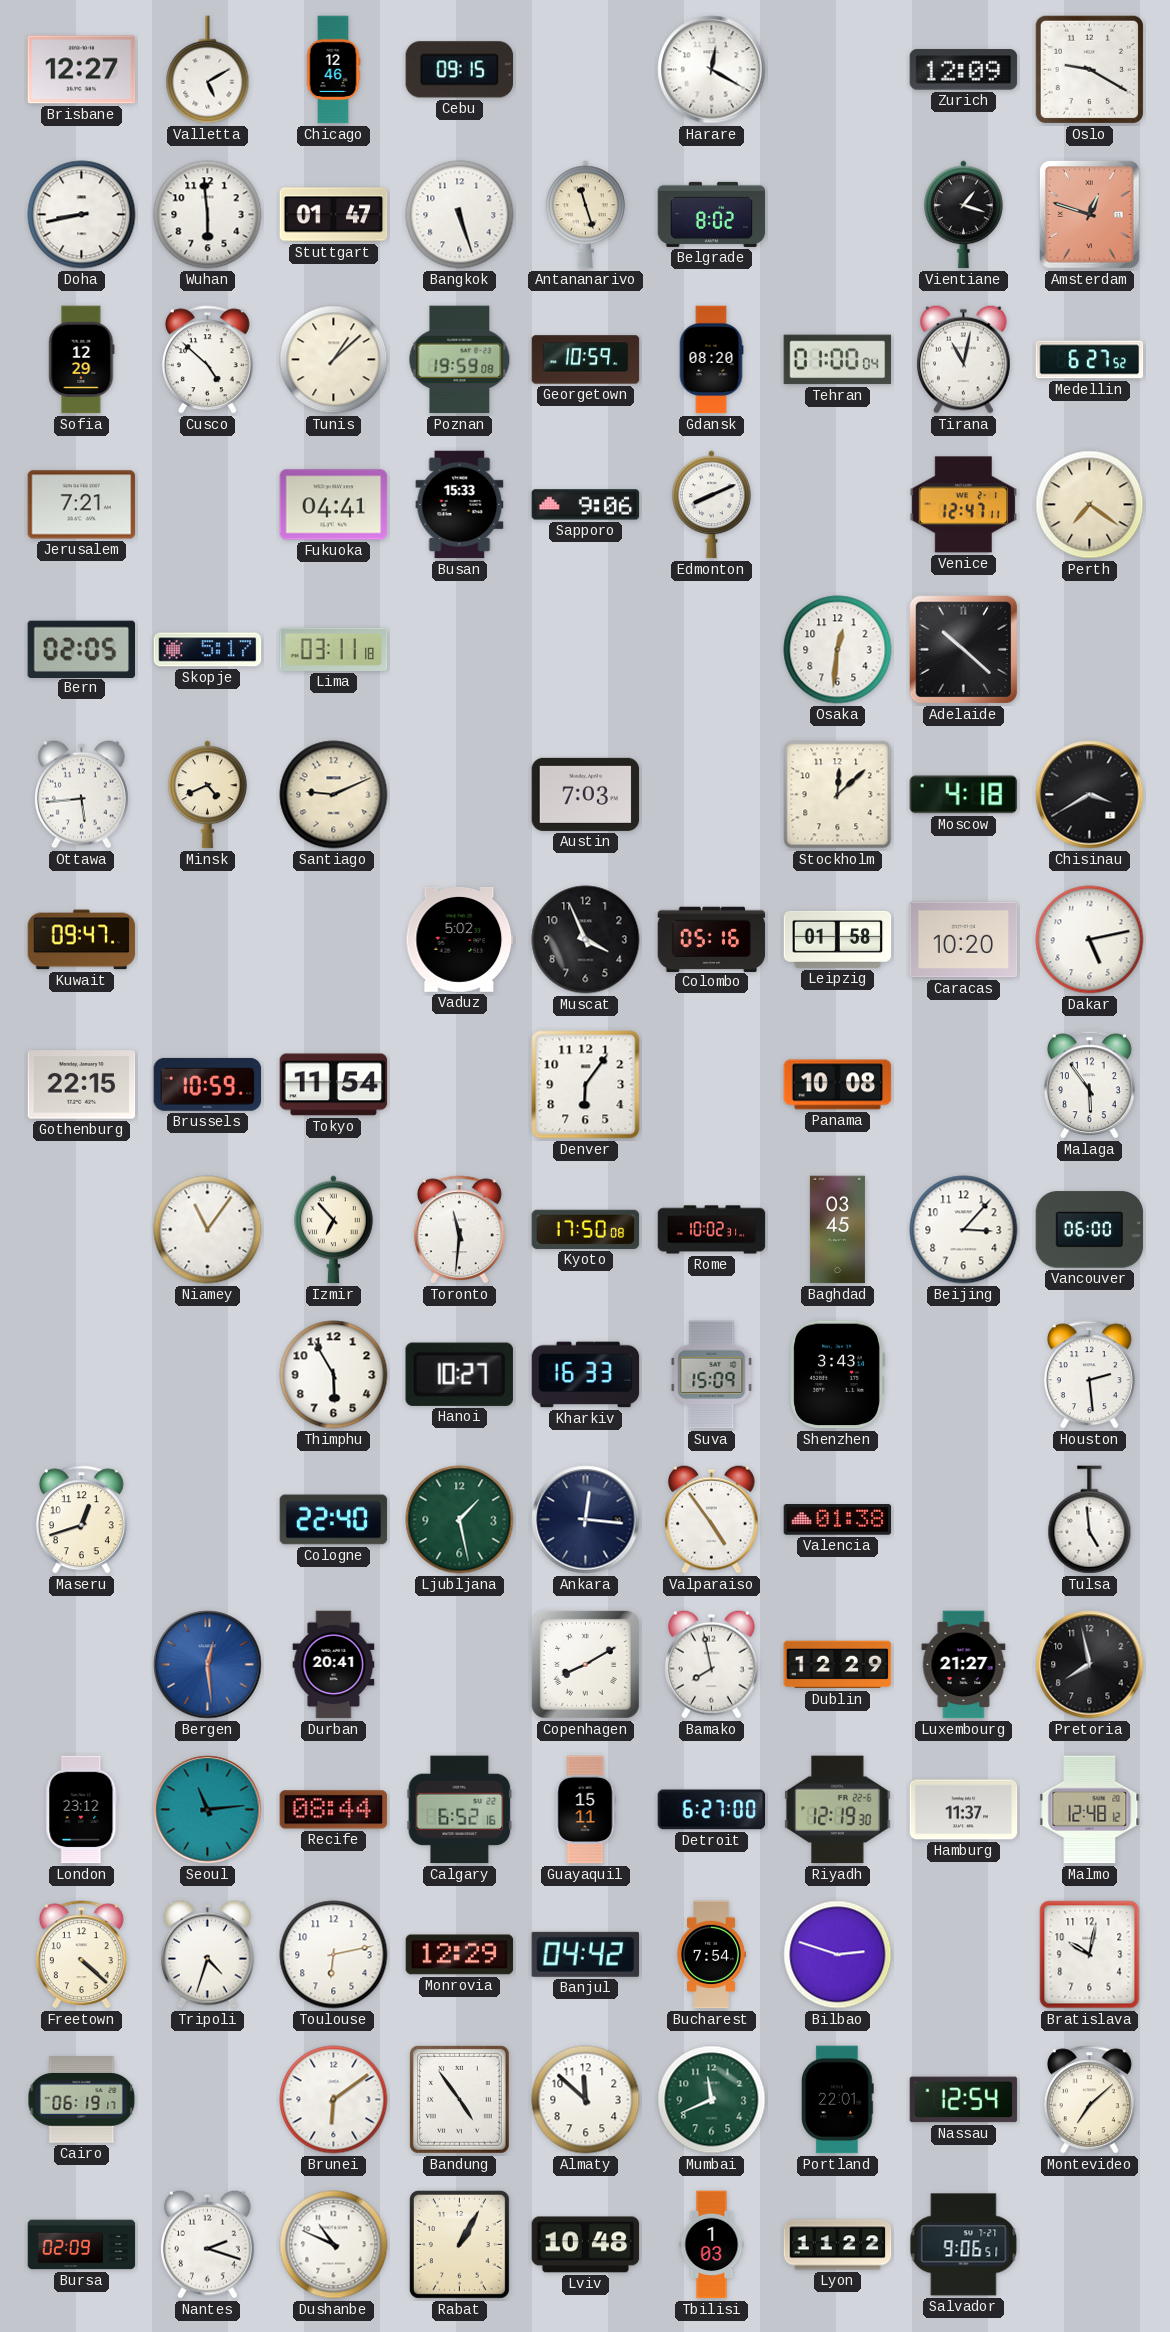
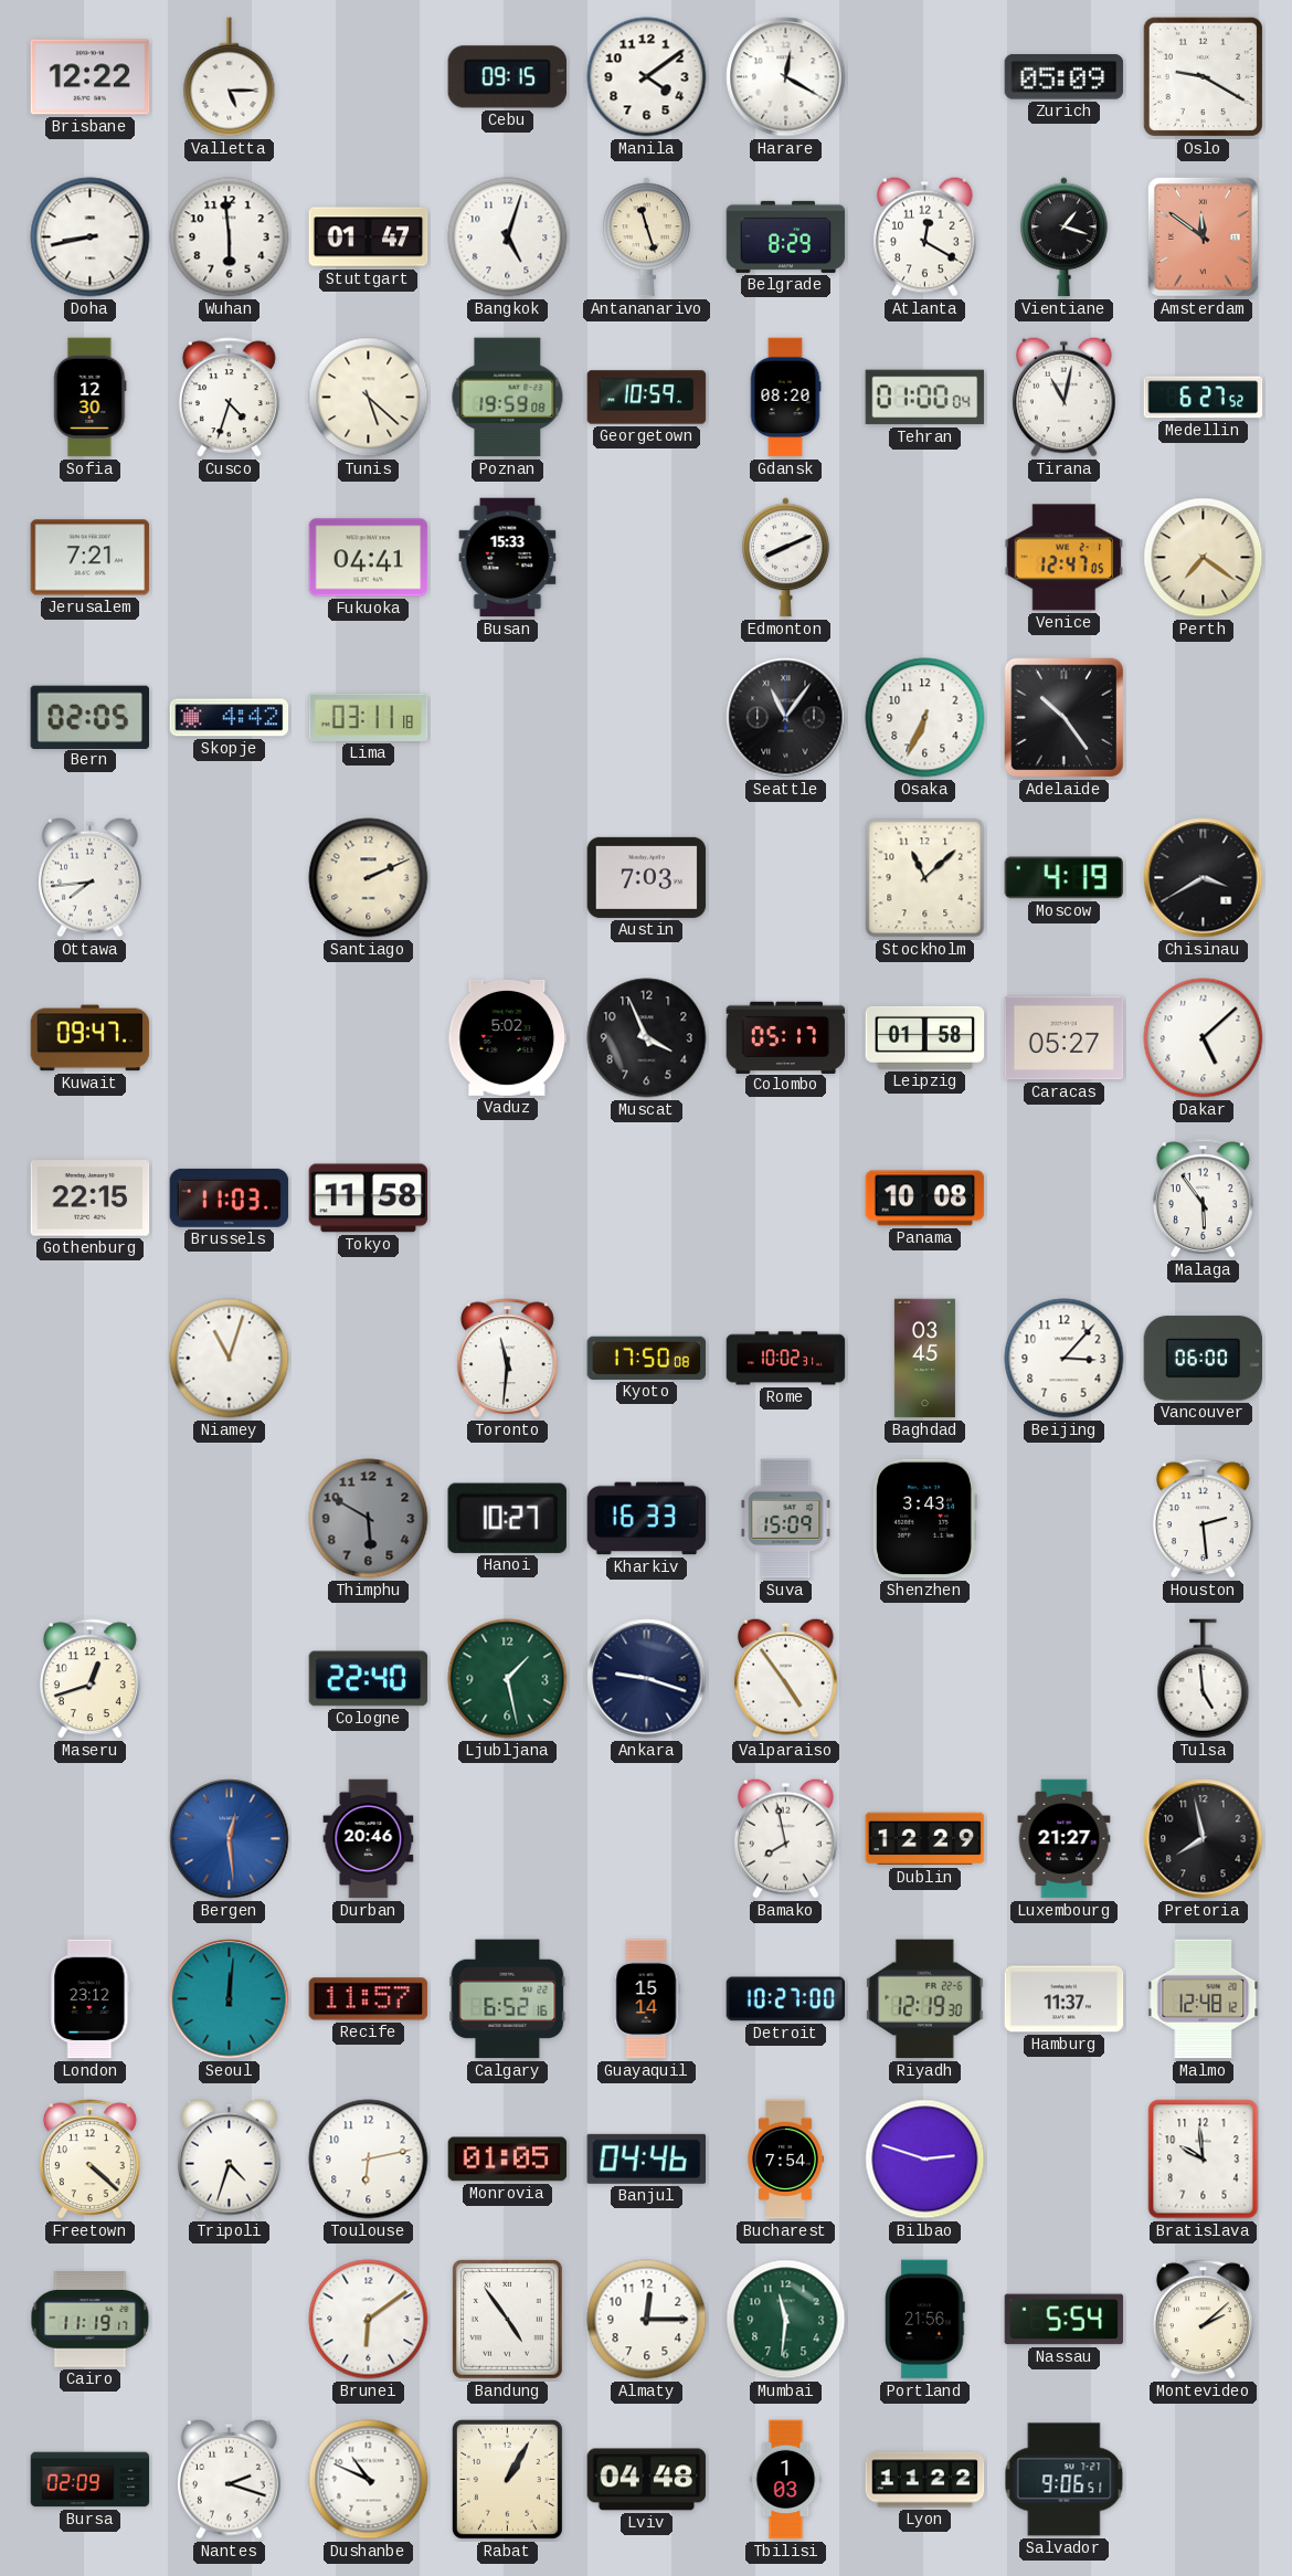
Brisbane: 12:27 -> 12:22 (91, 77)
Valletta: 5:10 -> 5:15 (230, 77)
Chicago: 12:46 -> none (333, 70)
Manila: none -> 4:09 (647, 77)
Zurich: 12:09 -> 05:09 (1065, 77)
Bangkok: 5:27 -> 5:03 (508, 237)
Belgrade: 8:02 -> 8:29 (786, 236)
Atlanta: none -> 12:20 (925, 236)
Amsterdam: 12:48 -> 11:51 (1203, 236)
Sofia: 12:29 -> 12:30 (91, 398)
Cusco: 4:52 -> 4:33 (229, 398)
Tunis: 1:08 -> 5:22 (369, 398)
Sapporo: 9:06 -> none (586, 505)
Venice: 12:47:11 -> 12:47:05 (1065, 558)
Skopje: 5:17 -> 4:42 (230, 718)
Seattle: none -> 11:06 (786, 718)
Osaka: 12:31 -> 6:34 (925, 718)
Adelaide: 10:22 -> 10:24 (1065, 718)
Ottawa: 5:44 -> 7:44 (91, 877)
Minsk: 4:41 -> none (208, 795)
Santiago: 9:11 -> 2:11 (369, 878)
Stockholm: 12:08 -> 11:08 (925, 878)
Moscow: 4:18 -> 4:19 (1065, 878)
Colombo: 05:16 -> 05:17 (786, 1037)
Caracas: 10:20 -> 05:27 (1065, 1038)
Dakar: 5:13 -> 5:08 (1204, 1038)
Brussels: 10:59 -> 11:03 (230, 1197)
Tokyo: 11:54 -> 11:58 (369, 1199)
Denver: 6:06 -> none (586, 1085)
Niamey: 11:06 -> 11:03 (230, 1359)
Izmir: 6:53 -> none (334, 1230)
Thimphu: 5:55 -> 5:50 (369, 1519)
Thimphu dial: white -> grey (369, 1519)
Ankara: 12:16 -> 9:18 (647, 1679)
Valencia: 01:38 -> none (838, 1520)
Durban: 20:41 -> 20:46 (369, 1839)
Copenhagen: 8:10 -> none (585, 1664)
Seoul: 11:14 -> 12:01 (230, 1999)
Recife: 08:44 -> 11:57 (369, 1999)
Guayaquil: 15:11 -> 15:14 (646, 1999)
Detroit: 6:27 -> 10:27 (786, 1999)
Monrovia: 12:29 -> 01:05 (508, 2160)
Banjul: 04:42 -> 04:46 (647, 2158)
Bratislava: 10:02 -> 9:59 (1204, 2160)
Cairo: 06:19 -> 11:19 (91, 2320)
Almaty: 11:52 -> 12:15 (647, 2320)
Mumbai: 11:41 -> 11:31 (786, 2320)
Portland: 22:01 -> 21:56 (925, 2320)
Nassau: 12:54 -> 5:54 (1065, 2320)
Montevideo: 7:08 -> 2:08 (1203, 2320)
Lviv: 10:48 -> 04:48 (647, 2480)
